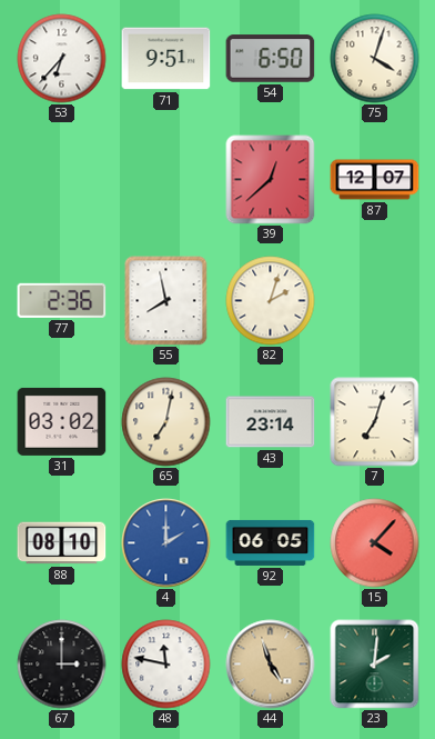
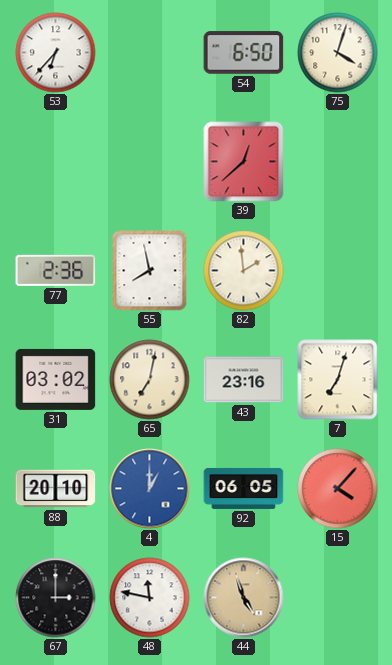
71: 9:51 -> none (166, 59)
87: 12:07 -> none (375, 180)
82: 2:03 -> 1:59 (244, 271)
43: 23:14 -> 23:16 (244, 380)
88: 08:10 -> 20:10 (56, 489)
4: 2:00 -> 1:00 (150, 489)
23: 2:01 -> none (375, 665)
